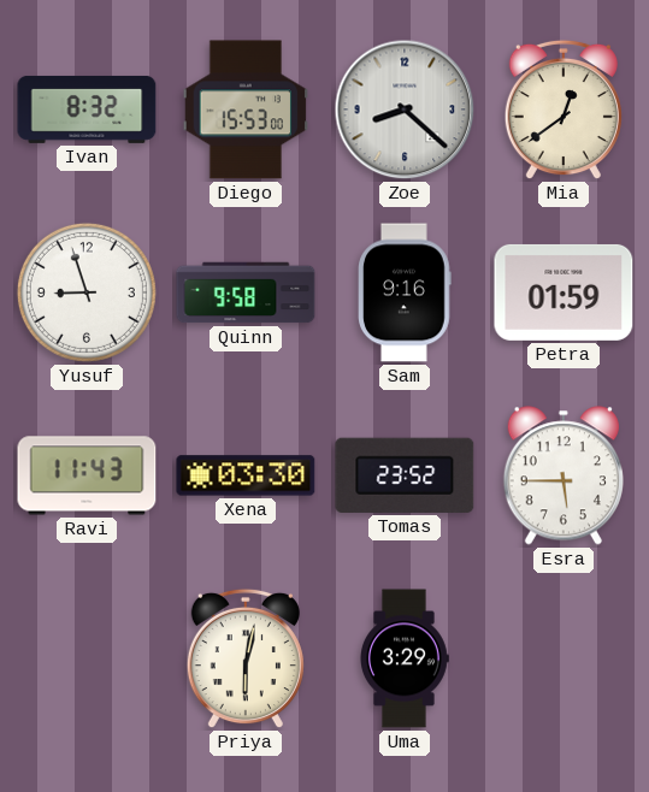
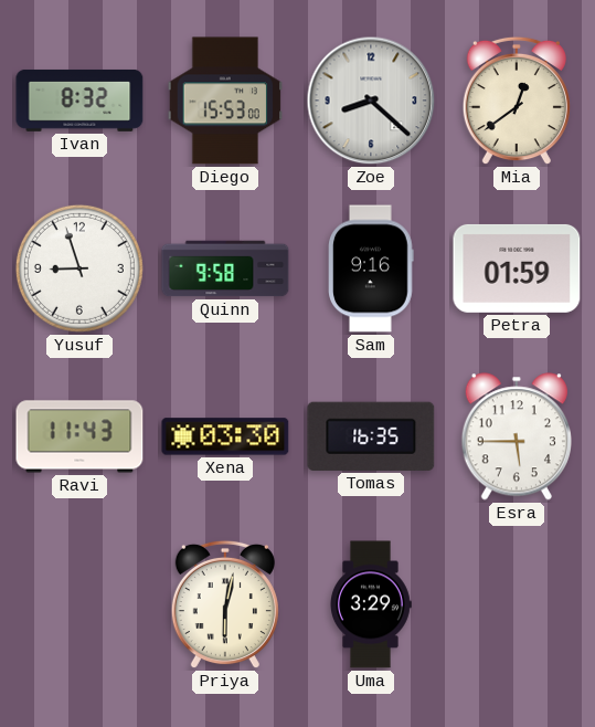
Tomas: 23:52 -> 16:35 (371, 436)
